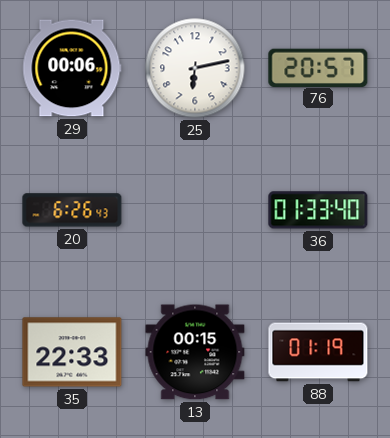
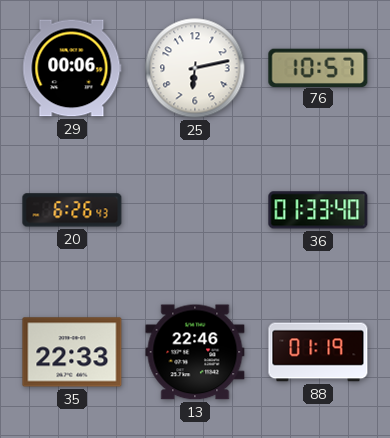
76: 20:57 -> 10:57 (318, 67)
13: 00:15 -> 22:46 (195, 352)
